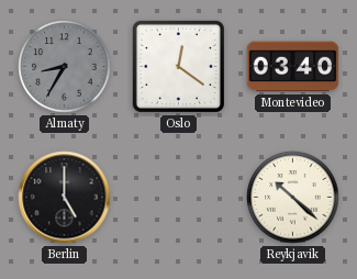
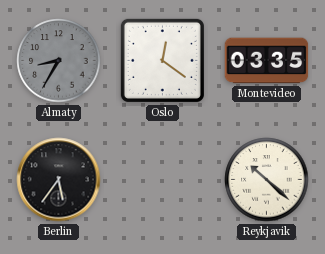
Montevideo: 03:40 -> 03:35 (267, 61)
Berlin: 5:00 -> 5:36 (59, 180)
